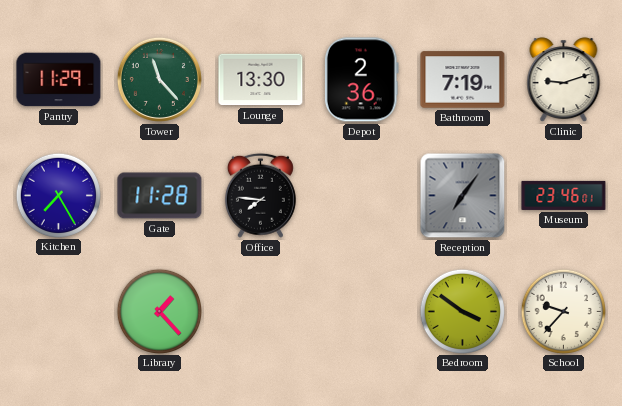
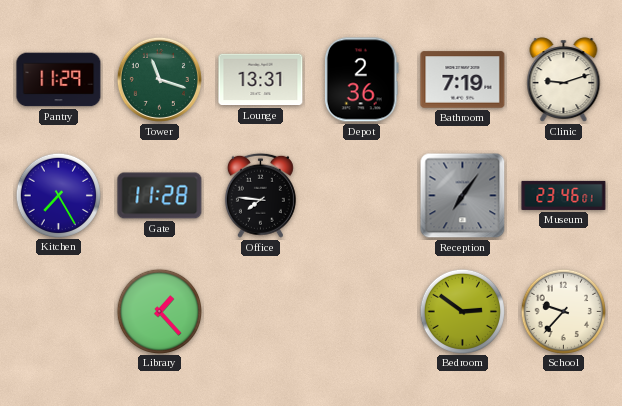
Tower: 11:23 -> 11:18 (159, 79)
Lounge: 13:30 -> 13:31 (261, 80)
Bedroom: 3:51 -> 2:51 (462, 311)
